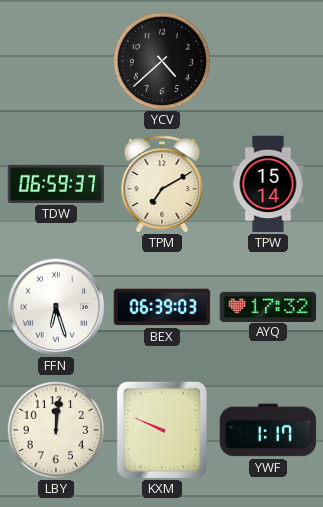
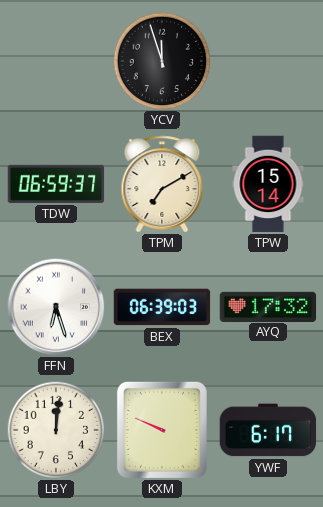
YCV: 4:38 -> 11:57 (162, 61)
YWF: 1:17 -> 6:17 (268, 430)
